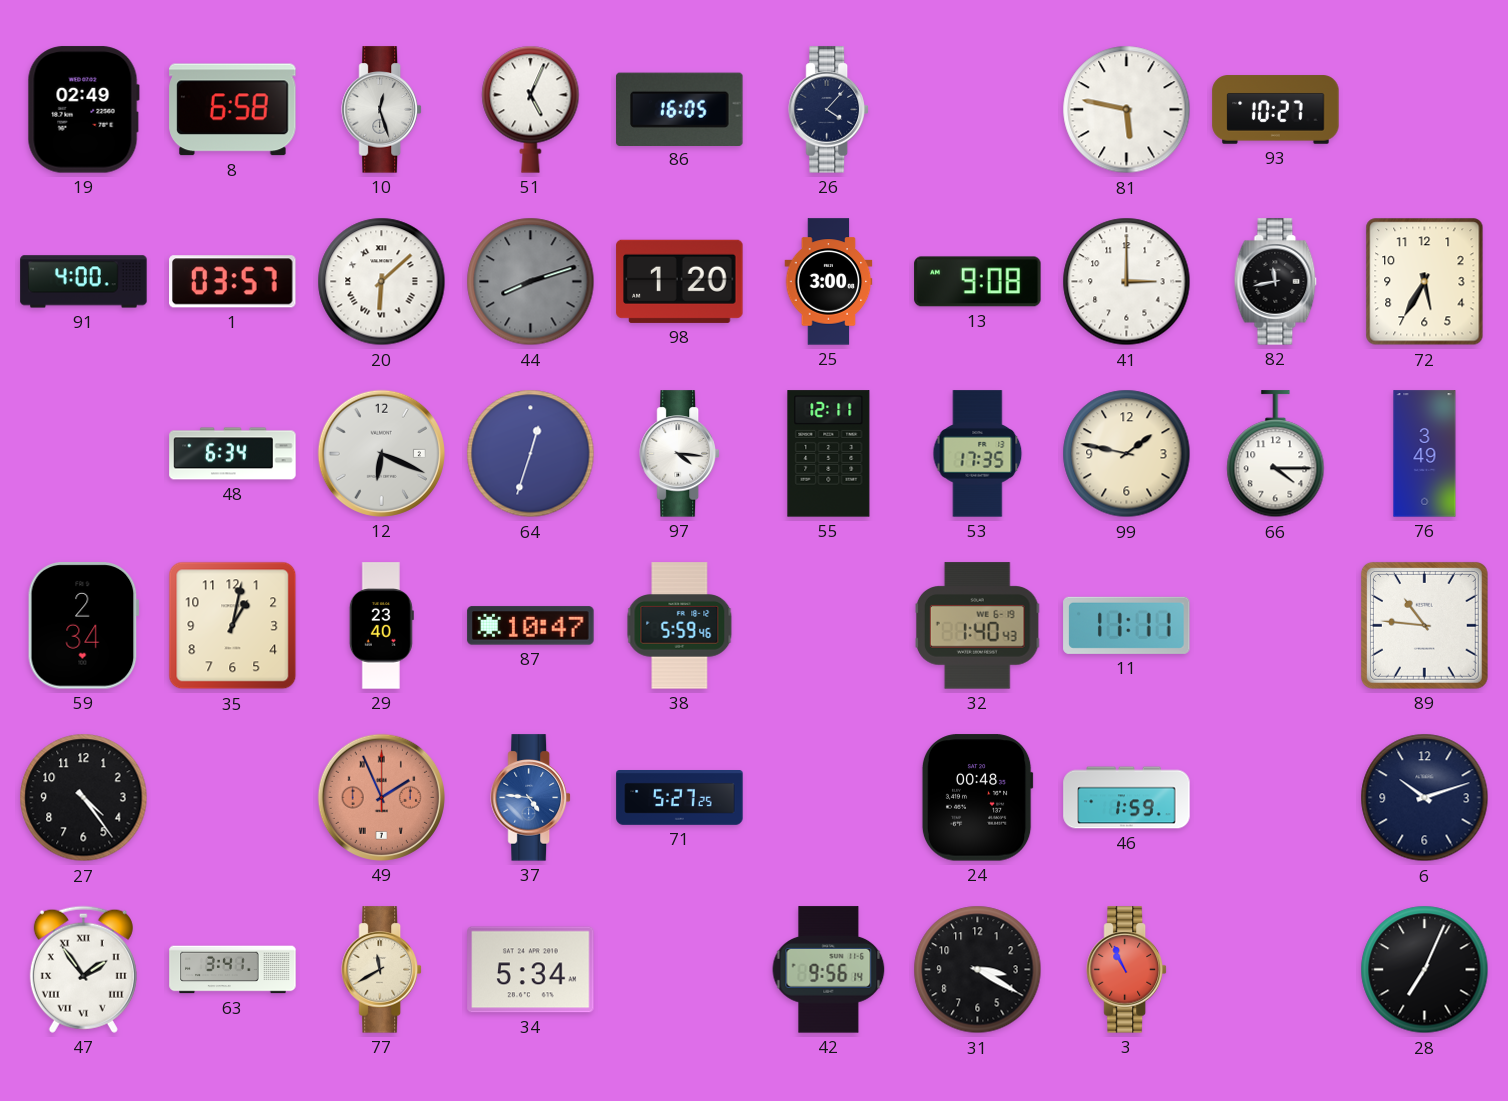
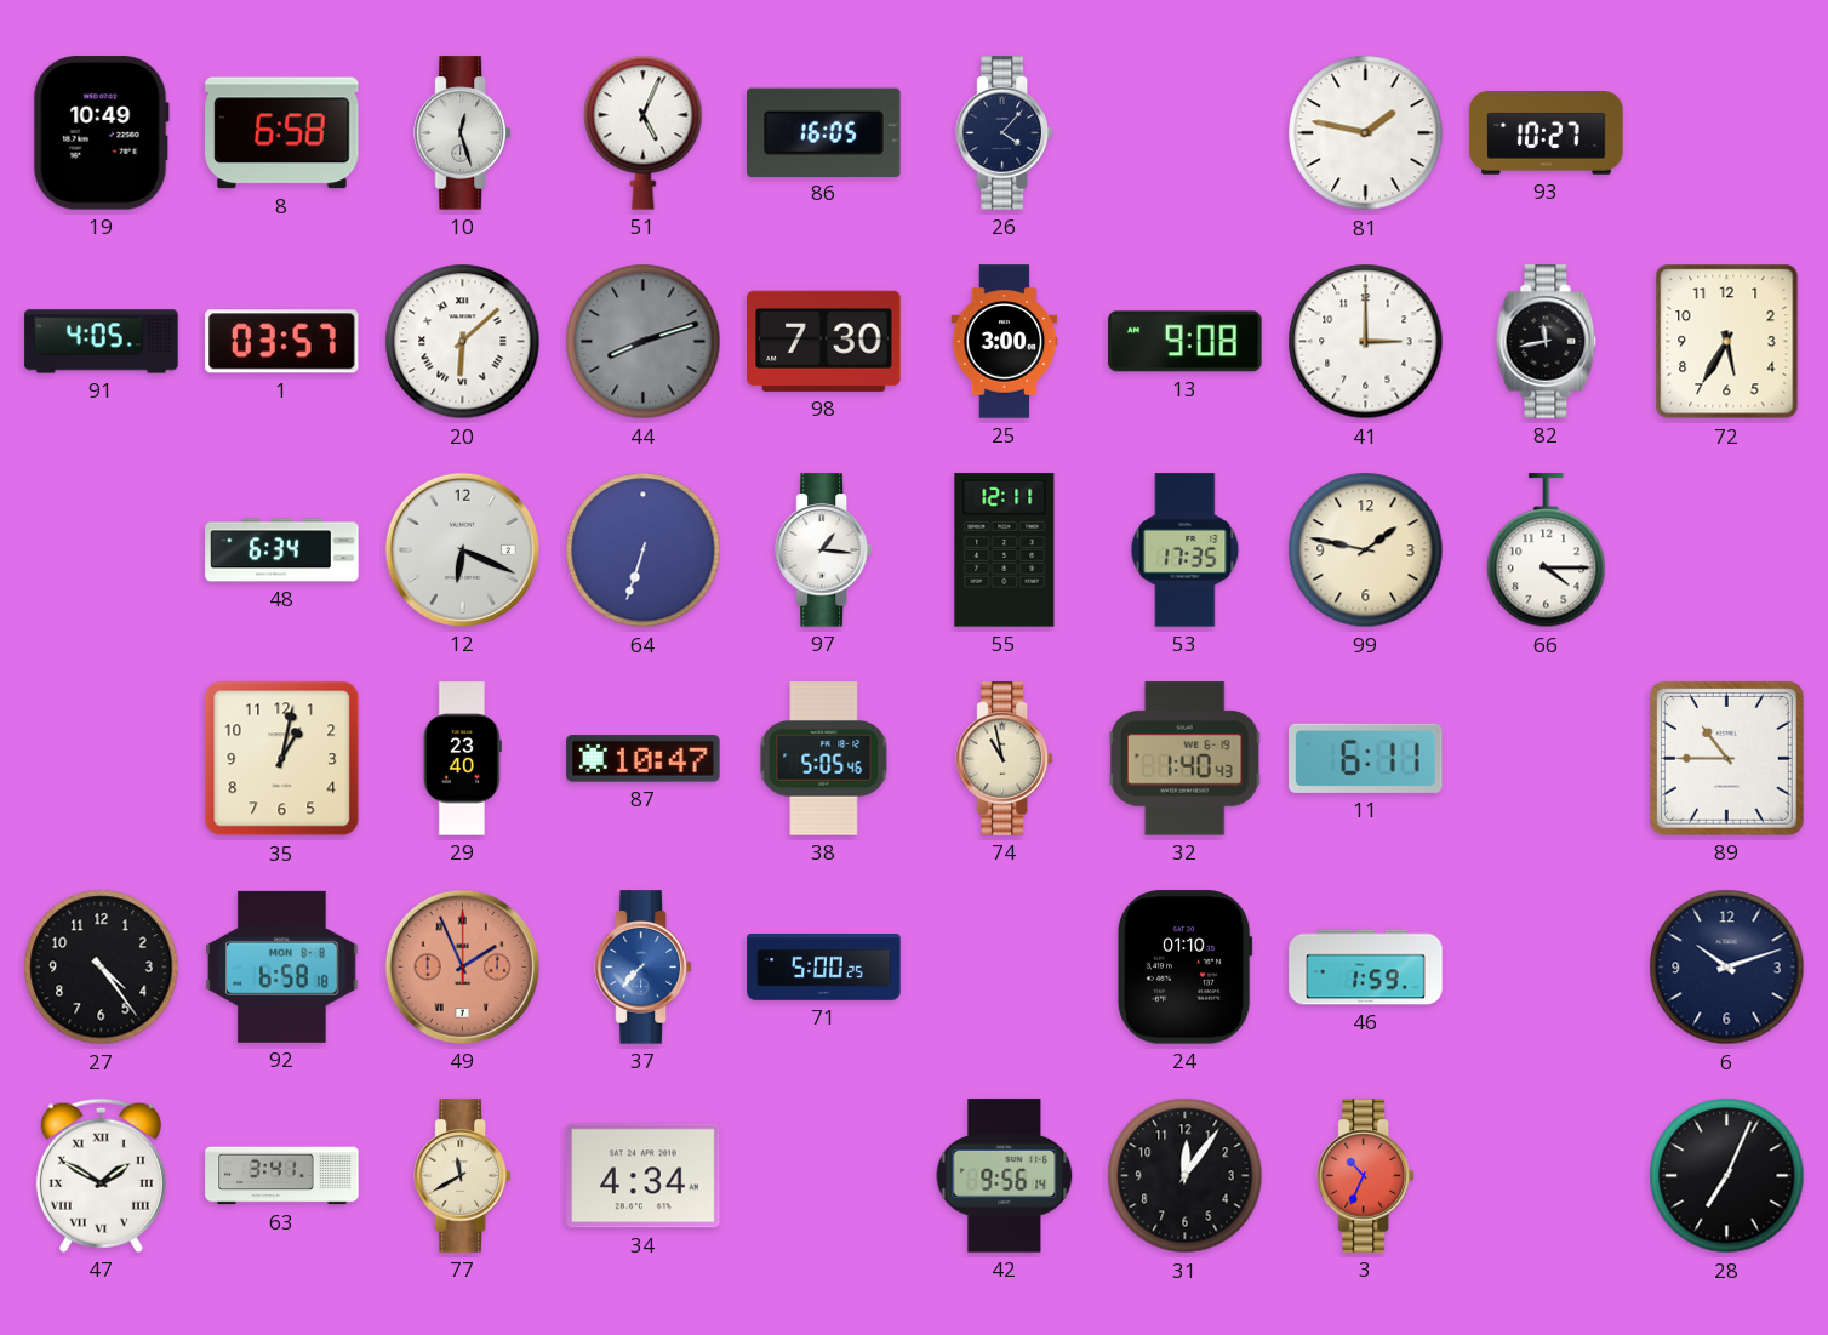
19: 02:49 -> 10:49 (101, 133)
81: 5:47 -> 1:47 (1366, 133)
91: 4:00 -> 4:05 (102, 342)
98: 1:20 -> 7:30 (824, 341)
64: 12:33 -> 6:33 (644, 550)
97: 4:16 -> 1:16 (823, 550)
76: 3:49 -> none (1425, 454)
59: 2:34 -> none (83, 626)
38: 5:59 -> 5:05 (824, 759)
74: none -> 10:58 (1004, 759)
11: 11:11 -> 6:11 (1366, 758)
89: 10:46 -> 10:45 (1726, 758)
92: none -> 6:58 (282, 966)
37: 4:46 -> 7:37 (642, 968)
71: 5:27 -> 5:00 (824, 968)
24: 00:48 -> 01:10 (1184, 968)
47: 1:54 -> 1:50 (101, 1175)
34: 5:34 -> 4:34 (644, 1176)
31: 3:20 -> 12:06 (1186, 1176)
3: 10:56 -> 10:34 (1365, 1176)
